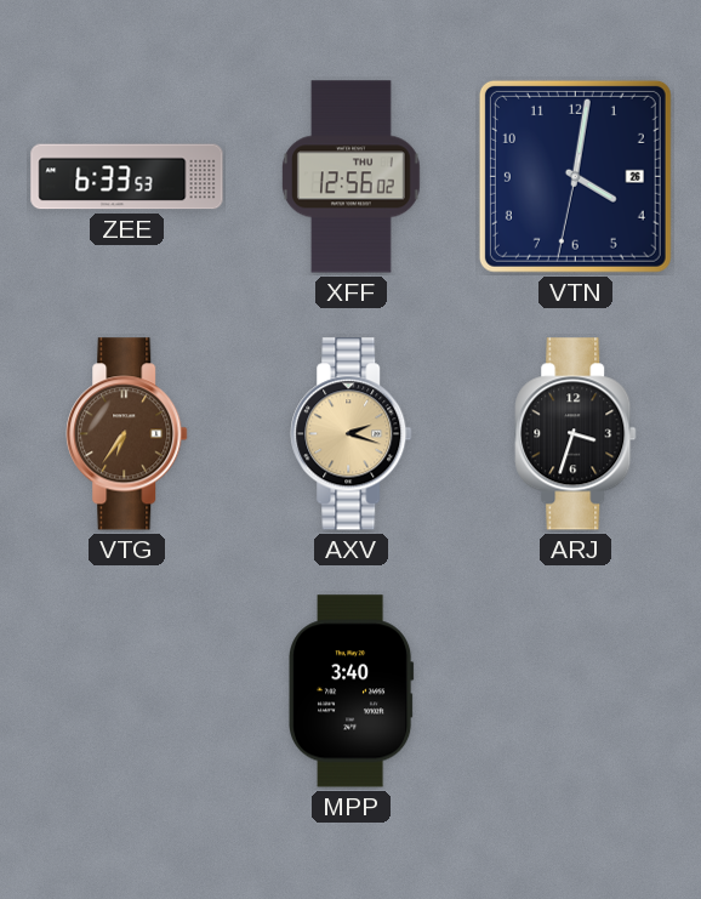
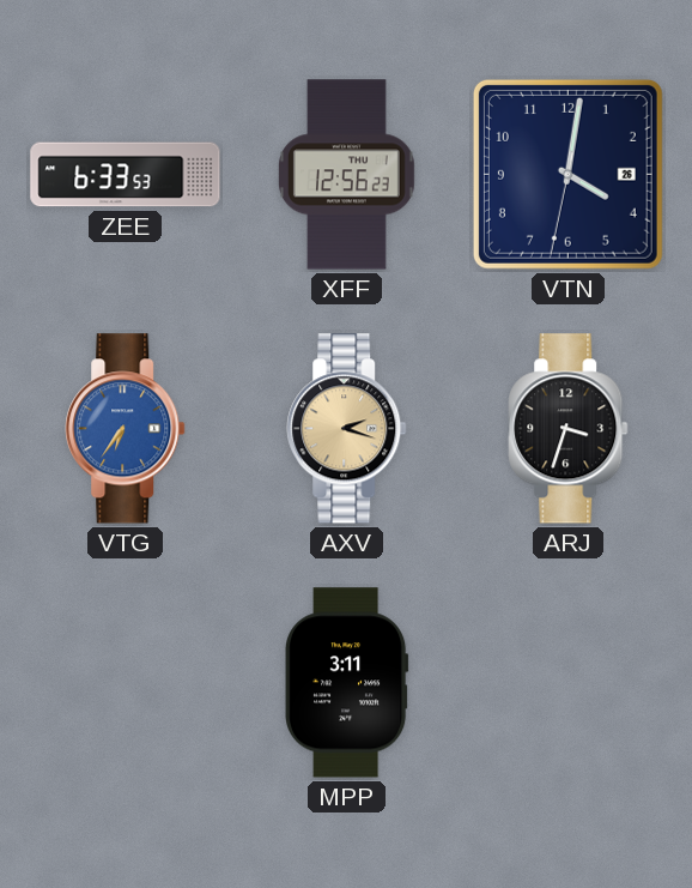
XFF: 12:56:02 -> 12:56:23 (346, 175)
VTG dial: brown -> blue (126, 429)
MPP: 3:40 -> 3:11 (347, 683)
